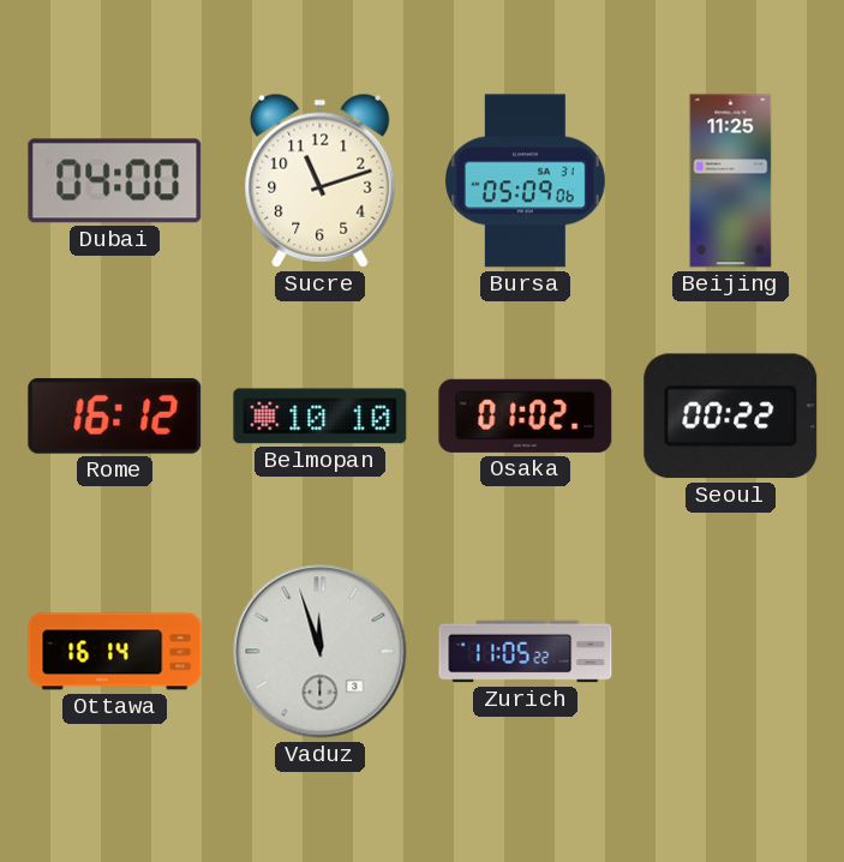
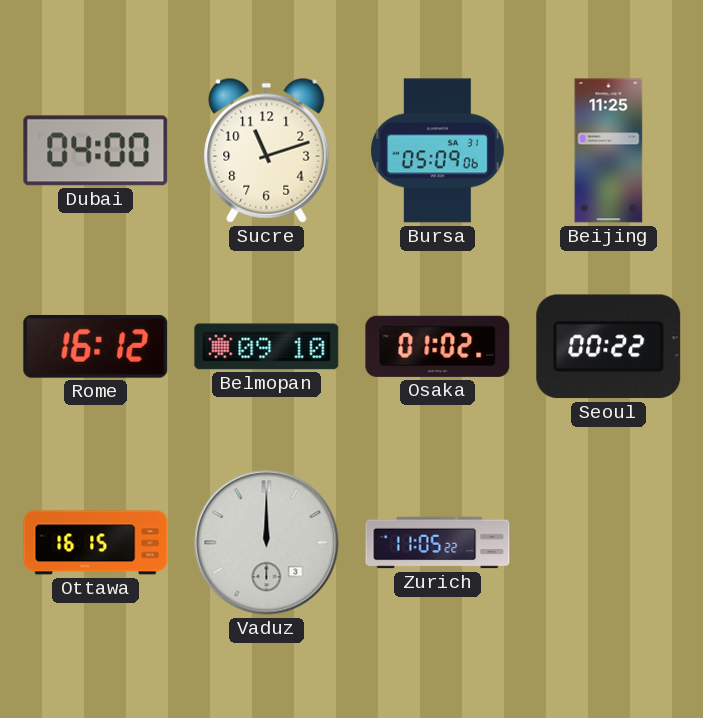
Belmopan: 10:10 -> 09:10 (267, 347)
Ottawa: 16:14 -> 16:15 (96, 543)
Vaduz: 11:57 -> 12:00 (267, 543)
